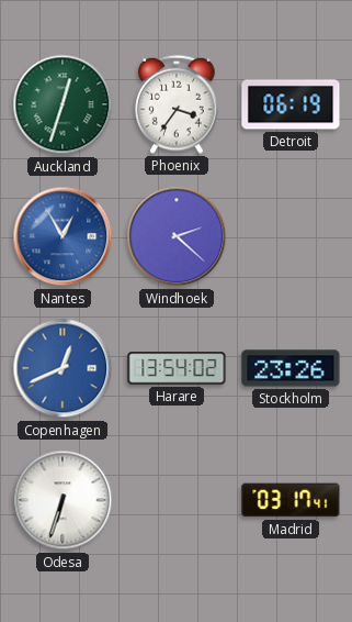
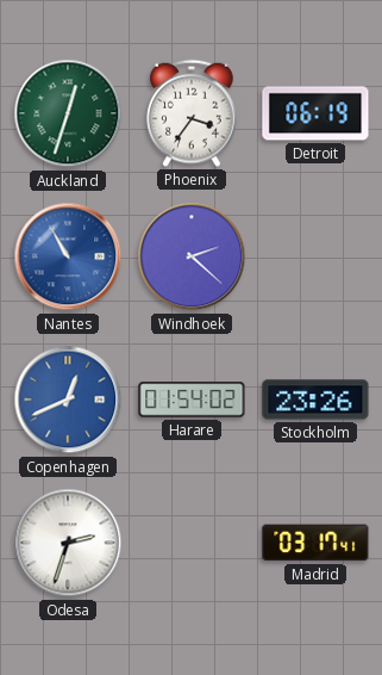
Nantes: 12:55 -> 10:55 (68, 256)
Harare: 13:54 -> 01:54 (192, 400)
Odesa: 6:33 -> 2:33 (68, 543)
